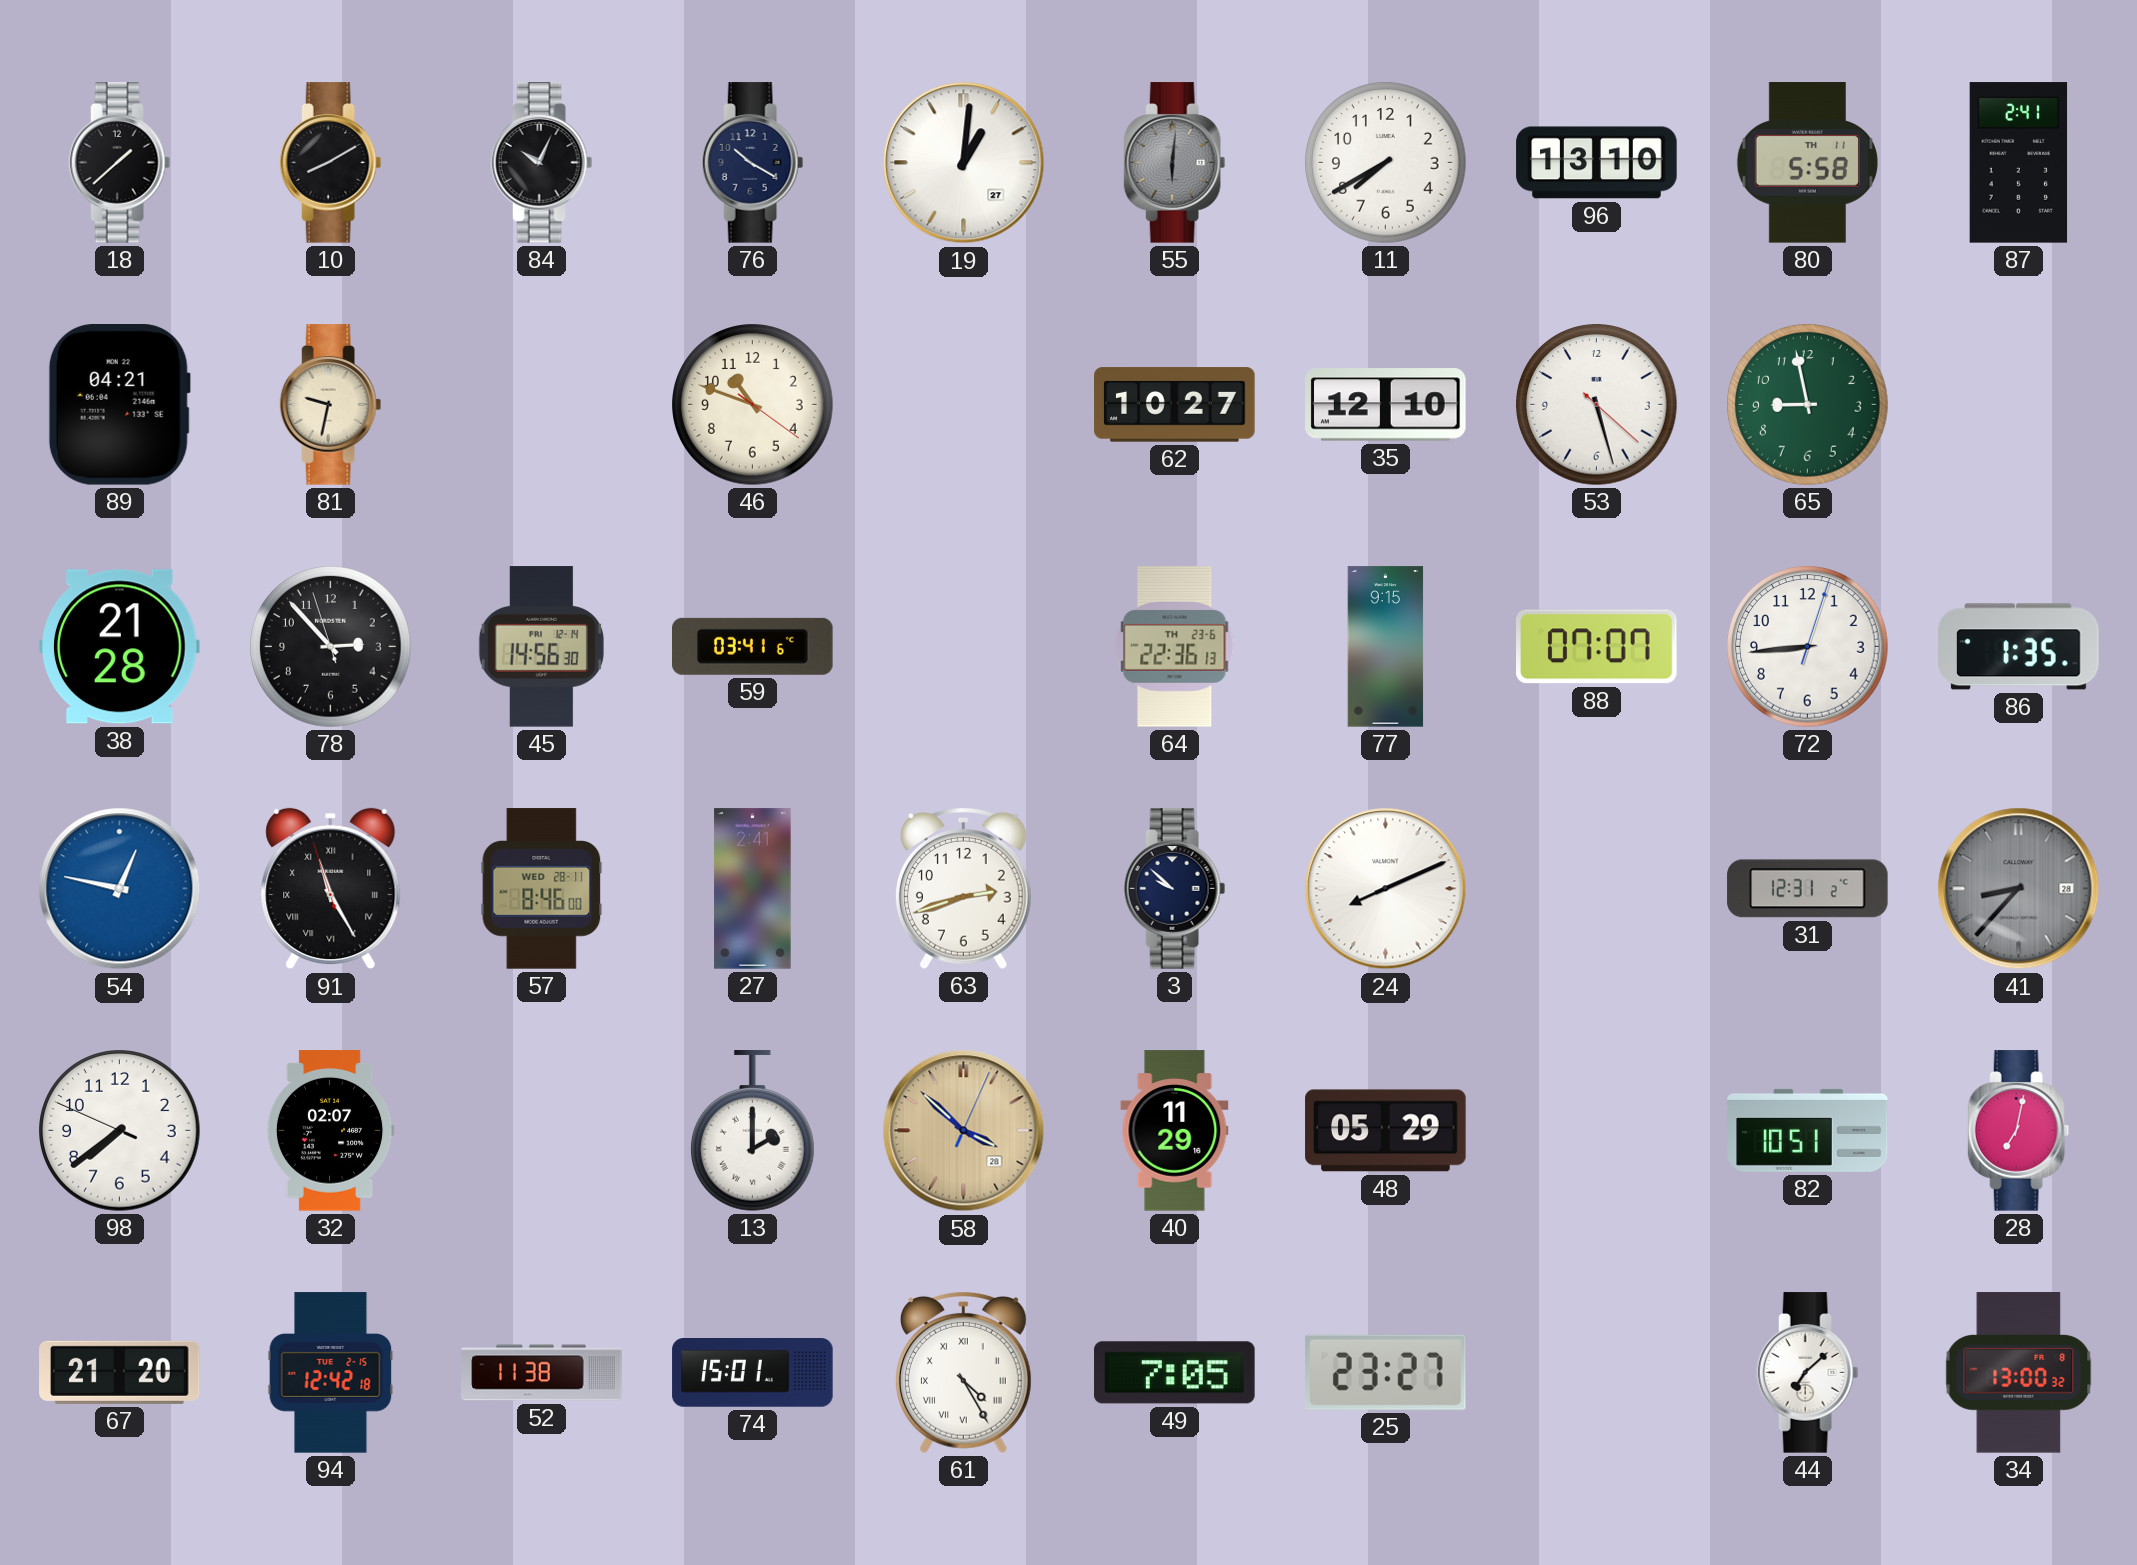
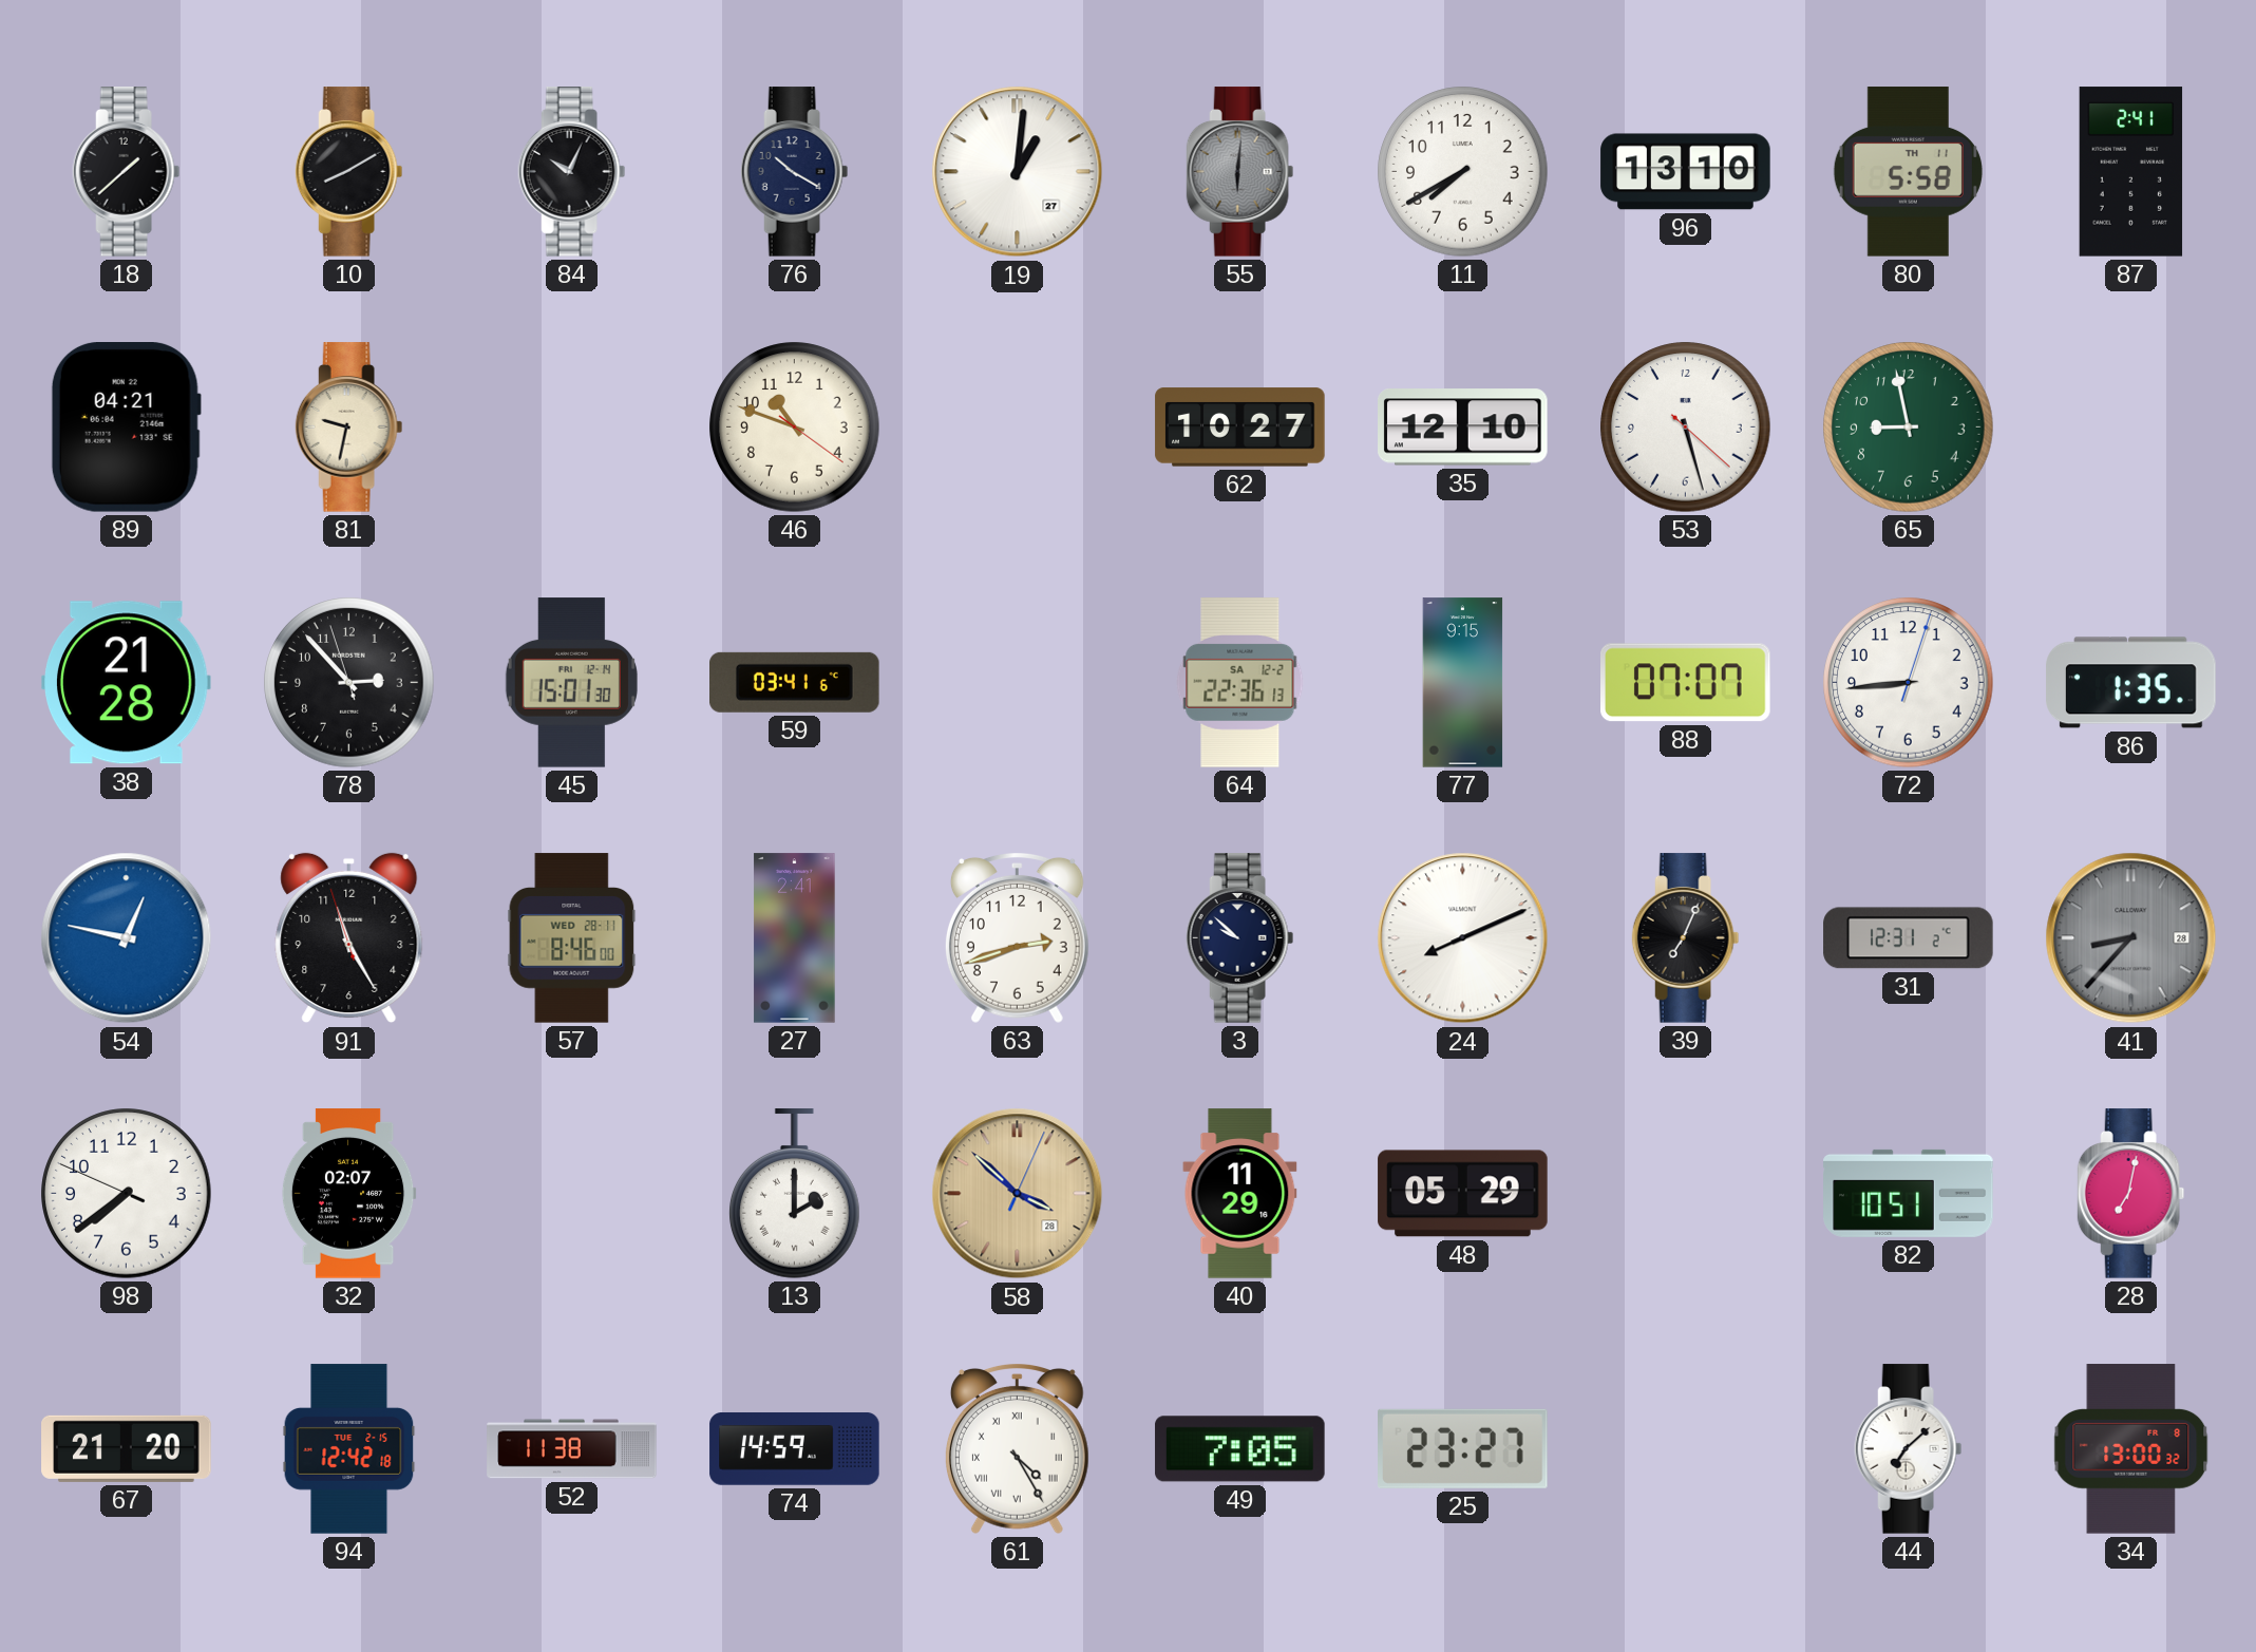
45: 14:56 -> 15:01 (571, 683)
64 date: TH 23-6 -> SA 12-2 (1240, 683)
91 numerals: Roman -> Arabic (349, 938)
39: none -> 7:04 (1686, 938)
74: 15:01 -> 14:59 (795, 1449)
